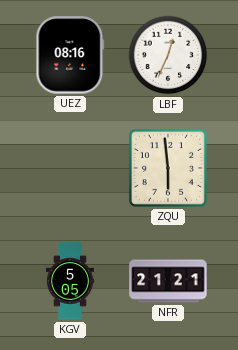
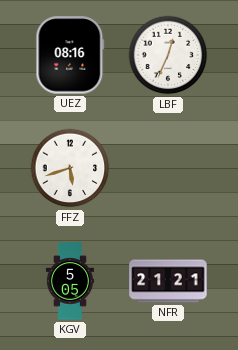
FFZ: none -> 5:42 (70, 168)
ZQU: 5:59 -> none (168, 168)
